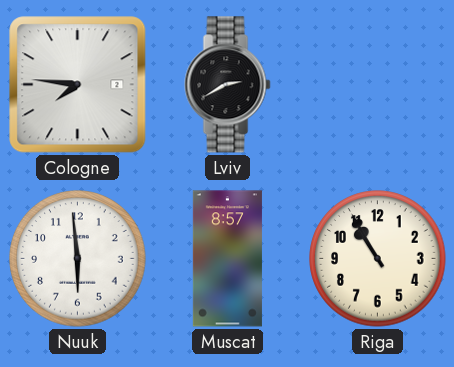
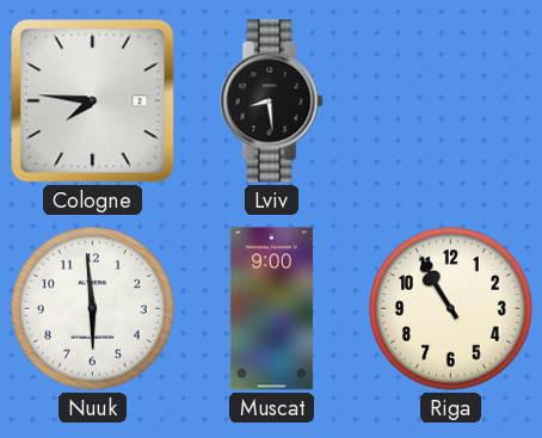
Lviv: 2:40 -> 8:29 (272, 101)
Muscat: 8:57 -> 9:00 (271, 309)
